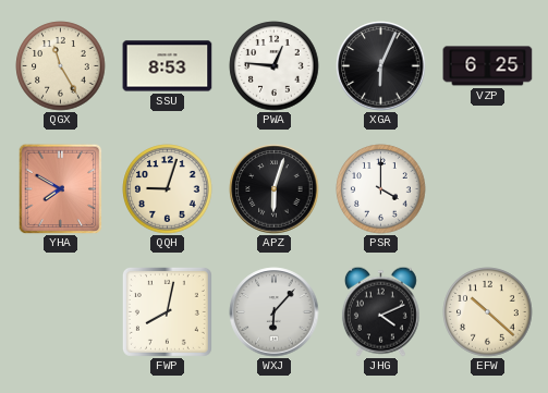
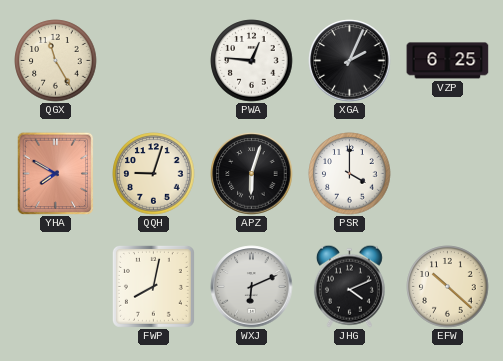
SSU: 8:53 -> none (168, 66)
XGA: 6:04 -> 2:04 (350, 61)
WXJ: 6:07 -> 6:11 (252, 287)
